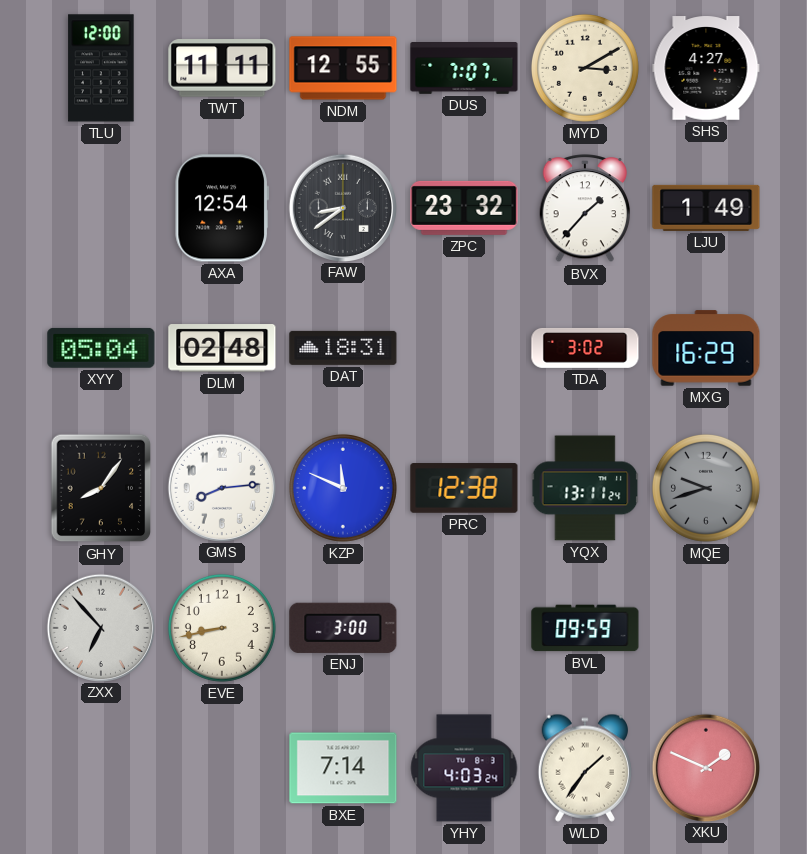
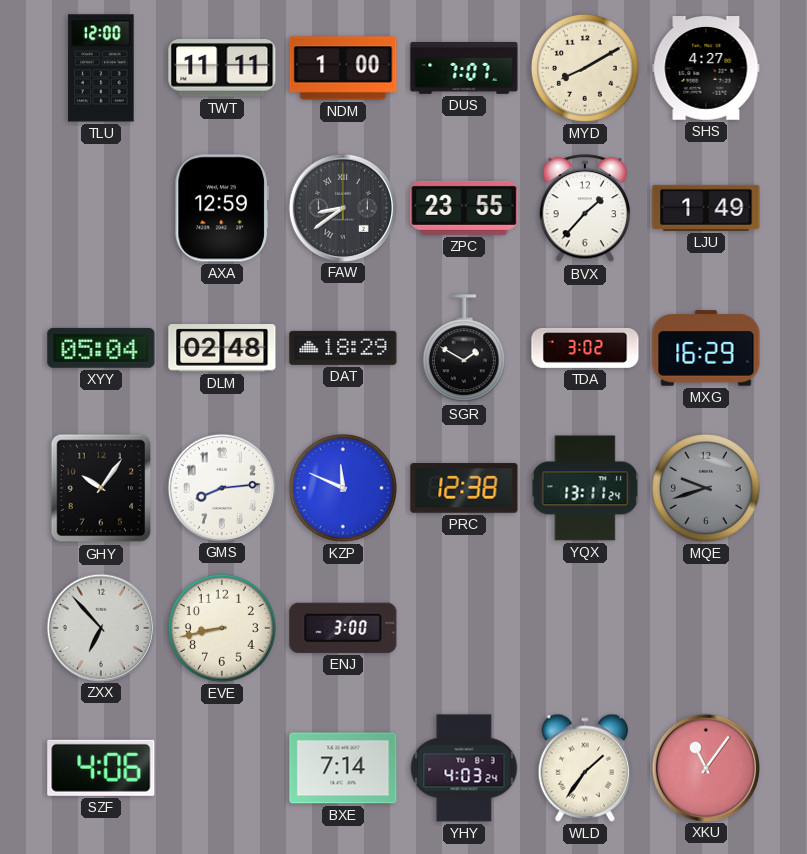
NDM: 12:55 -> 1:00 (343, 68)
MYD: 3:10 -> 8:10 (585, 68)
AXA: 12:54 -> 12:59 (222, 208)
ZPC: 23:32 -> 23:55 (464, 208)
DAT: 18:31 -> 18:29 (343, 348)
SGR: none -> 1:50 (464, 349)
GHY: 8:06 -> 10:06 (101, 488)
BVL: 09:59 -> none (585, 628)
SZF: none -> 4:06 (101, 768)
XKU: 1:49 -> 11:06 (705, 767)
